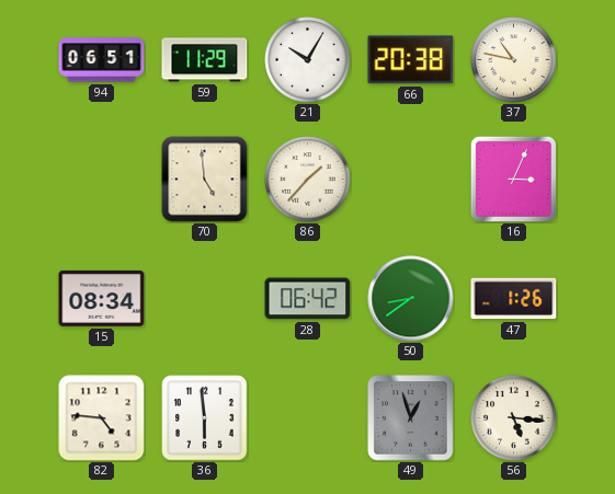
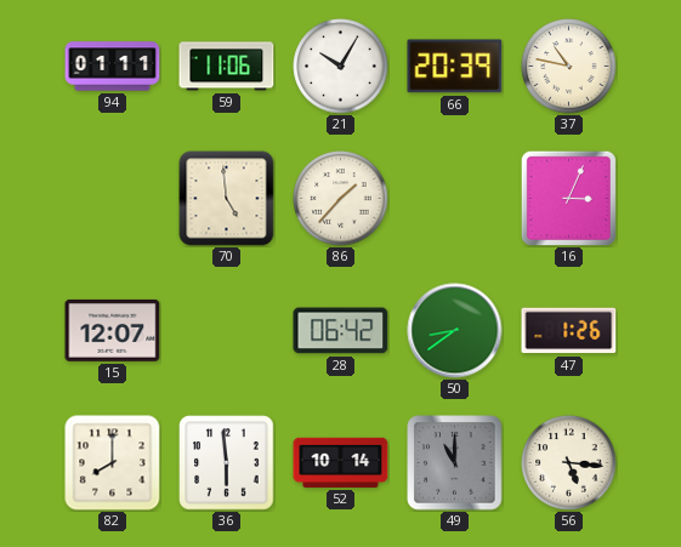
94: 06:51 -> 01:11 (113, 67)
59: 11:29 -> 11:06 (227, 67)
66: 20:38 -> 20:39 (455, 67)
15: 08:34 -> 12:07 (113, 330)
82: 4:46 -> 8:00 (113, 463)
52: none -> 10:14 (341, 462)
49: 12:57 -> 11:00 (455, 463)
